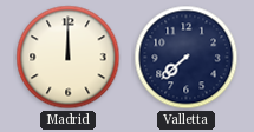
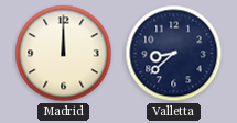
Valletta: 7:38 -> 8:38 (174, 54)
